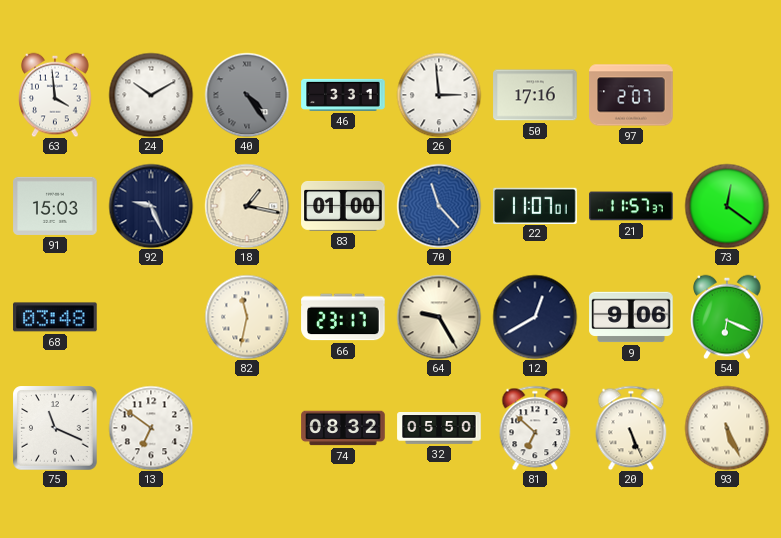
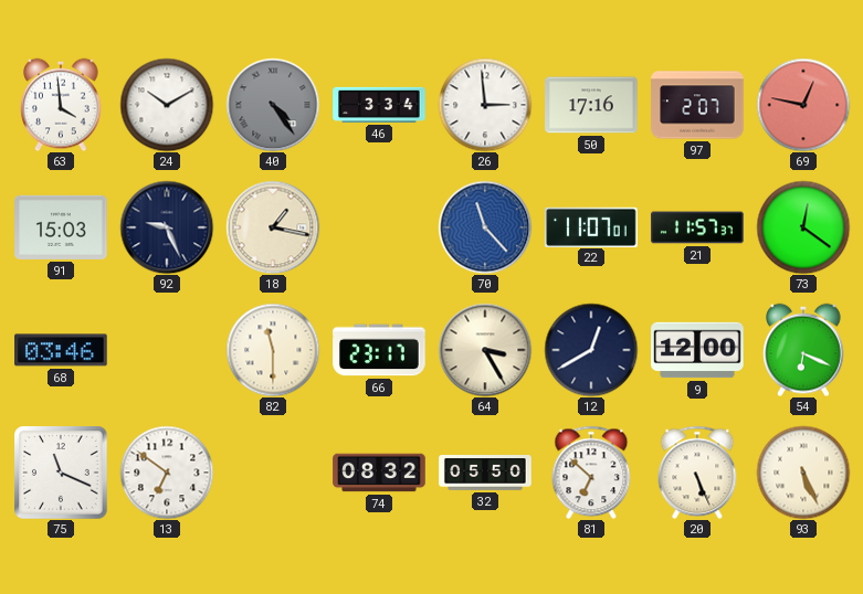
46: 3:31 -> 3:34 (379, 105)
69: none -> 12:47 (803, 105)
83: 01:00 -> none (343, 206)
68: 03:48 -> 03:46 (61, 350)
82: 11:32 -> 11:30 (273, 350)
64: 9:25 -> 3:25 (485, 350)
9: 9:06 -> 12:00 (697, 350)
